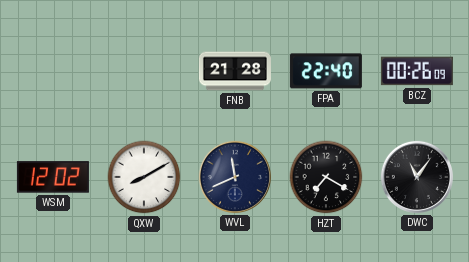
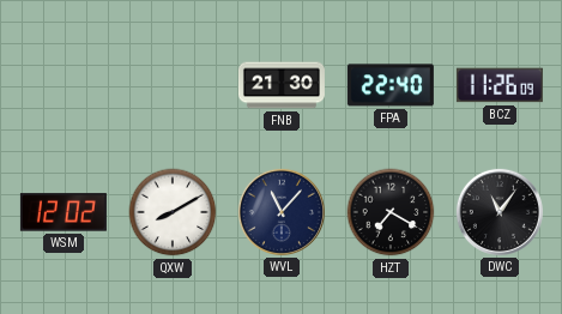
FNB: 21:28 -> 21:30 (282, 85)
BCZ: 00:26 -> 11:26 (500, 85)
WVL: 11:41 -> 11:07 (282, 212)
